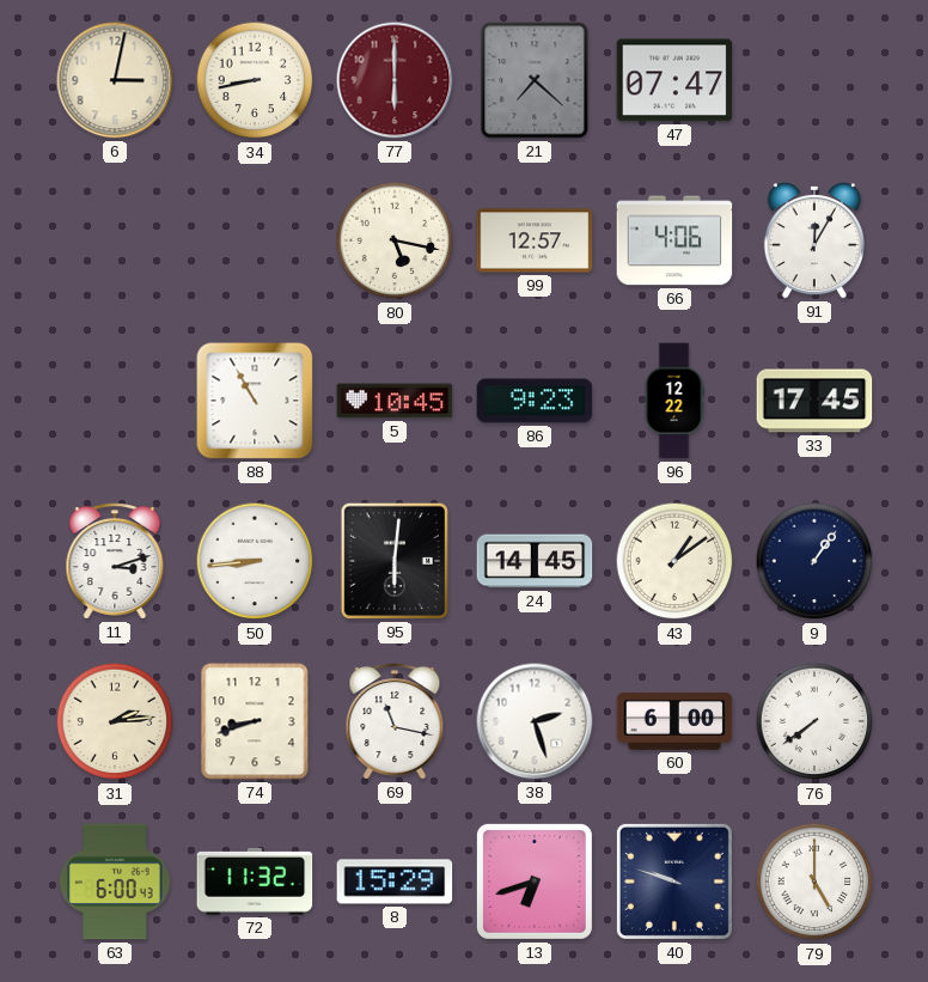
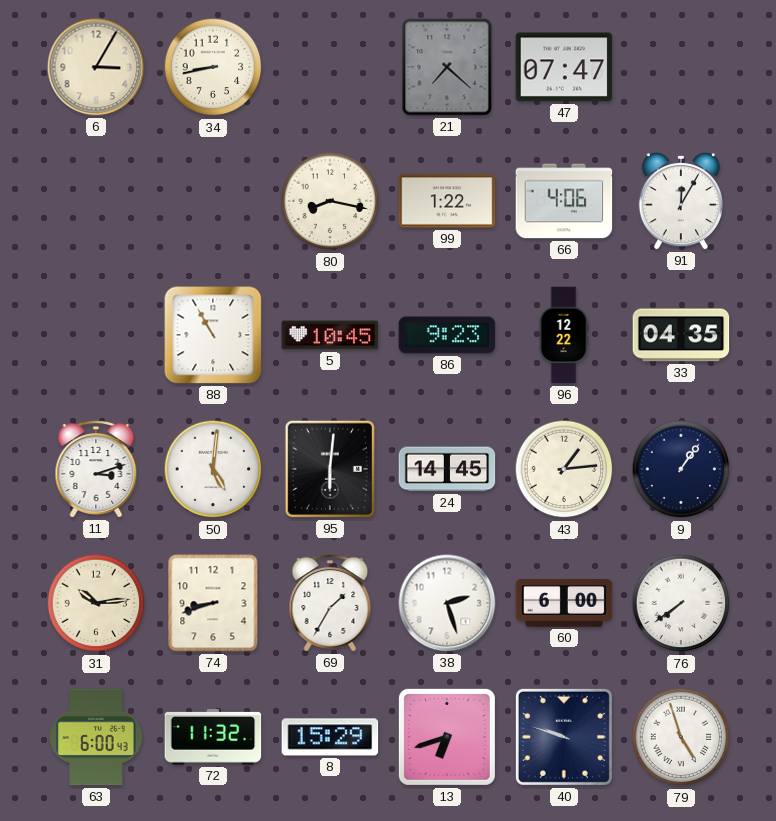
6: 3:02 -> 3:05 (96, 67)
77: 6:00 -> none (395, 80)
80: 5:17 -> 8:17 (330, 201)
99: 12:57 -> 1:22 (447, 201)
33: 17:45 -> 04:35 (681, 335)
50: 8:44 -> 5:01 (213, 469)
43: 1:09 -> 1:14 (564, 469)
31: 2:14 -> 10:14 (96, 603)
69: 11:17 -> 1:35 (330, 603)
79: 5:00 -> 4:57 (681, 737)
